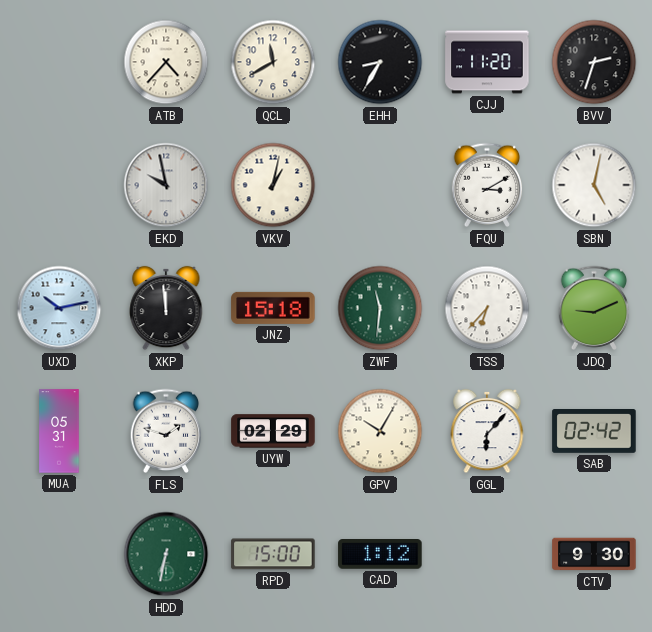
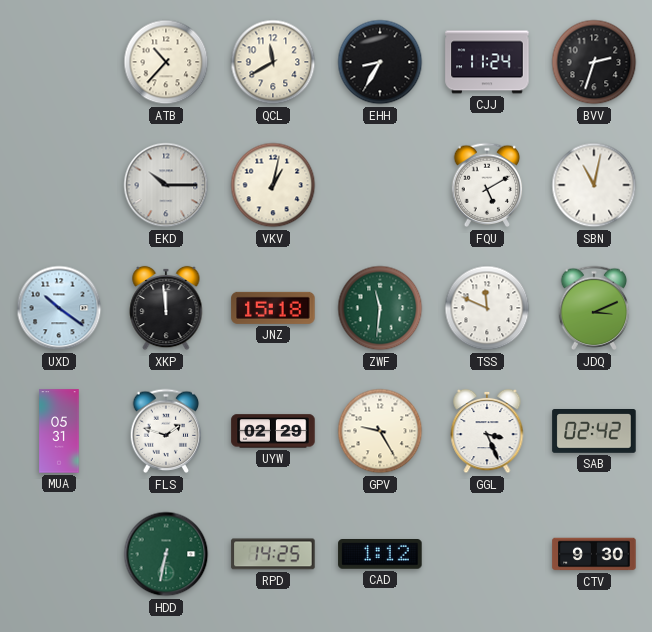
ATB: 4:37 -> 10:37 (166, 62)
CJJ: 11:20 -> 11:24 (487, 62)
EKD: 9:58 -> 10:15 (166, 185)
FQU: 3:10 -> 5:10 (487, 185)
SBN: 5:02 -> 11:02 (594, 185)
UXD: 10:13 -> 10:21 (59, 308)
TSS: 6:37 -> 11:49 (487, 308)
JDQ: 9:11 -> 3:11 (594, 308)
GPV: 10:05 -> 9:25 (380, 431)
GGL: 6:07 -> 3:26 (487, 431)
RPD: 15:00 -> 14:25 (273, 554)
